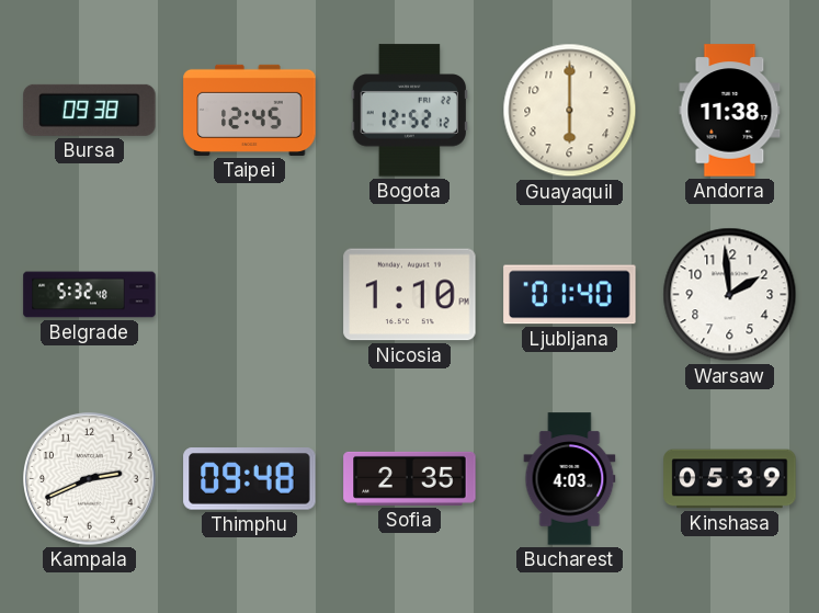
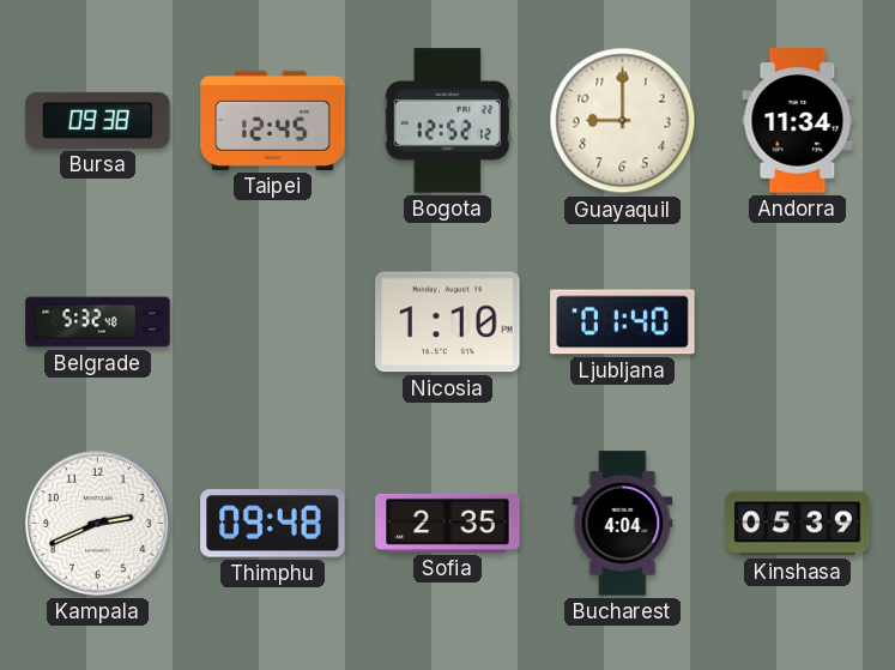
Guayaquil: 6:00 -> 9:00 (623, 121)
Andorra: 11:38 -> 11:34 (798, 121)
Warsaw: 1:59 -> none (730, 295)
Bucharest: 4:03 -> 4:04 (623, 524)
